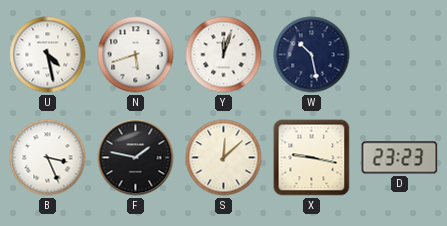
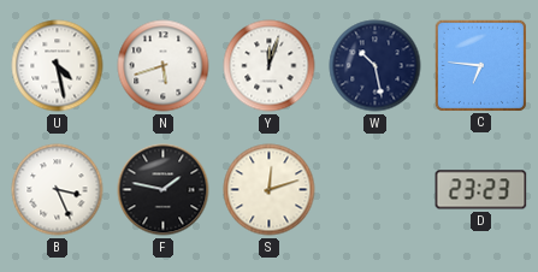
C: none -> 6:46 (480, 65)
S: 12:08 -> 12:12 (270, 190)
X: 9:17 -> none (312, 158)
